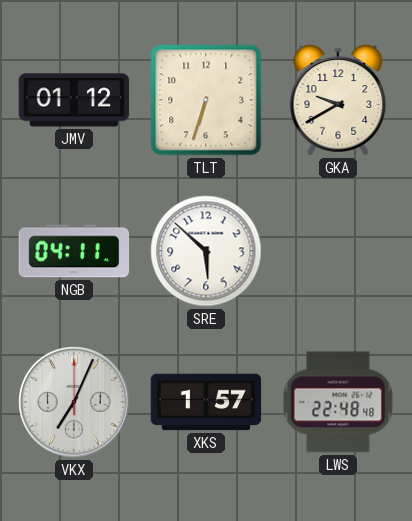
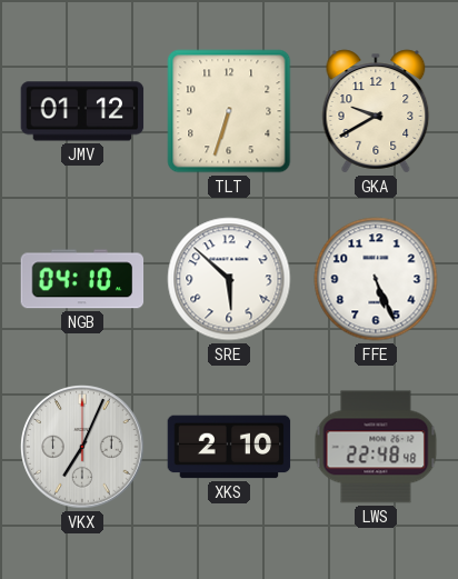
NGB: 04:11 -> 04:10 (82, 279)
FFE: none -> 5:26 (376, 279)
XKS: 1:57 -> 2:10 (229, 447)
